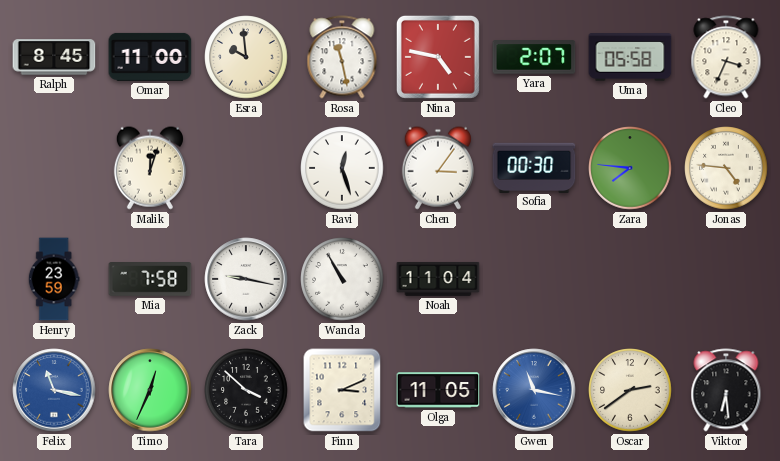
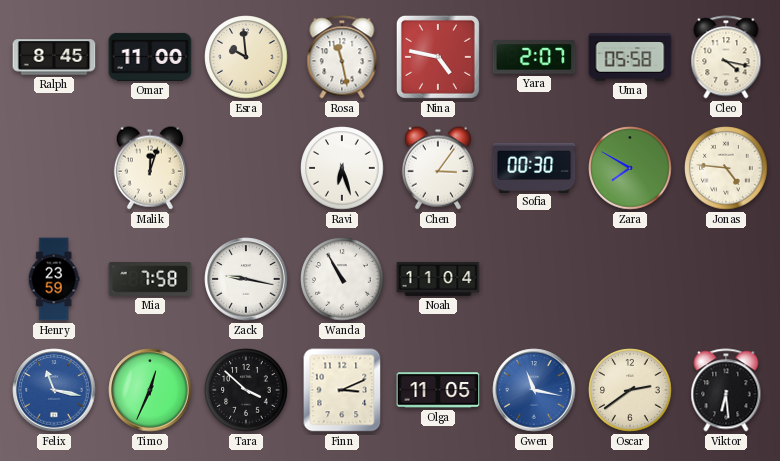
Cleo: 3:34 -> 4:17 (726, 57)
Ravi: 12:27 -> 6:27 (342, 168)
Zara: 7:46 -> 7:50 (630, 168)
